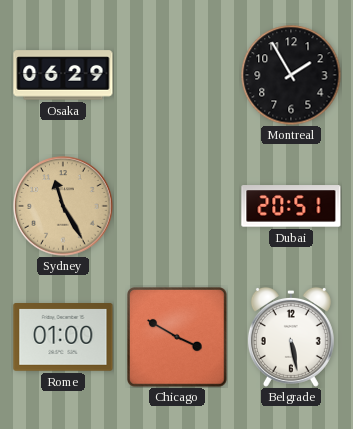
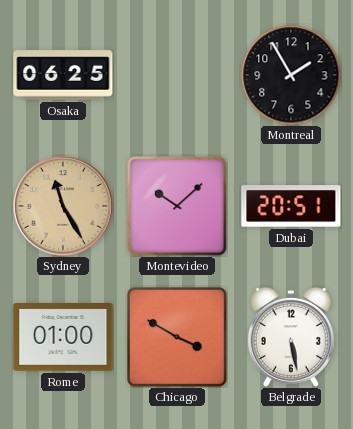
Osaka: 06:29 -> 06:25 (63, 75)
Montevideo: none -> 10:08 (177, 206)
